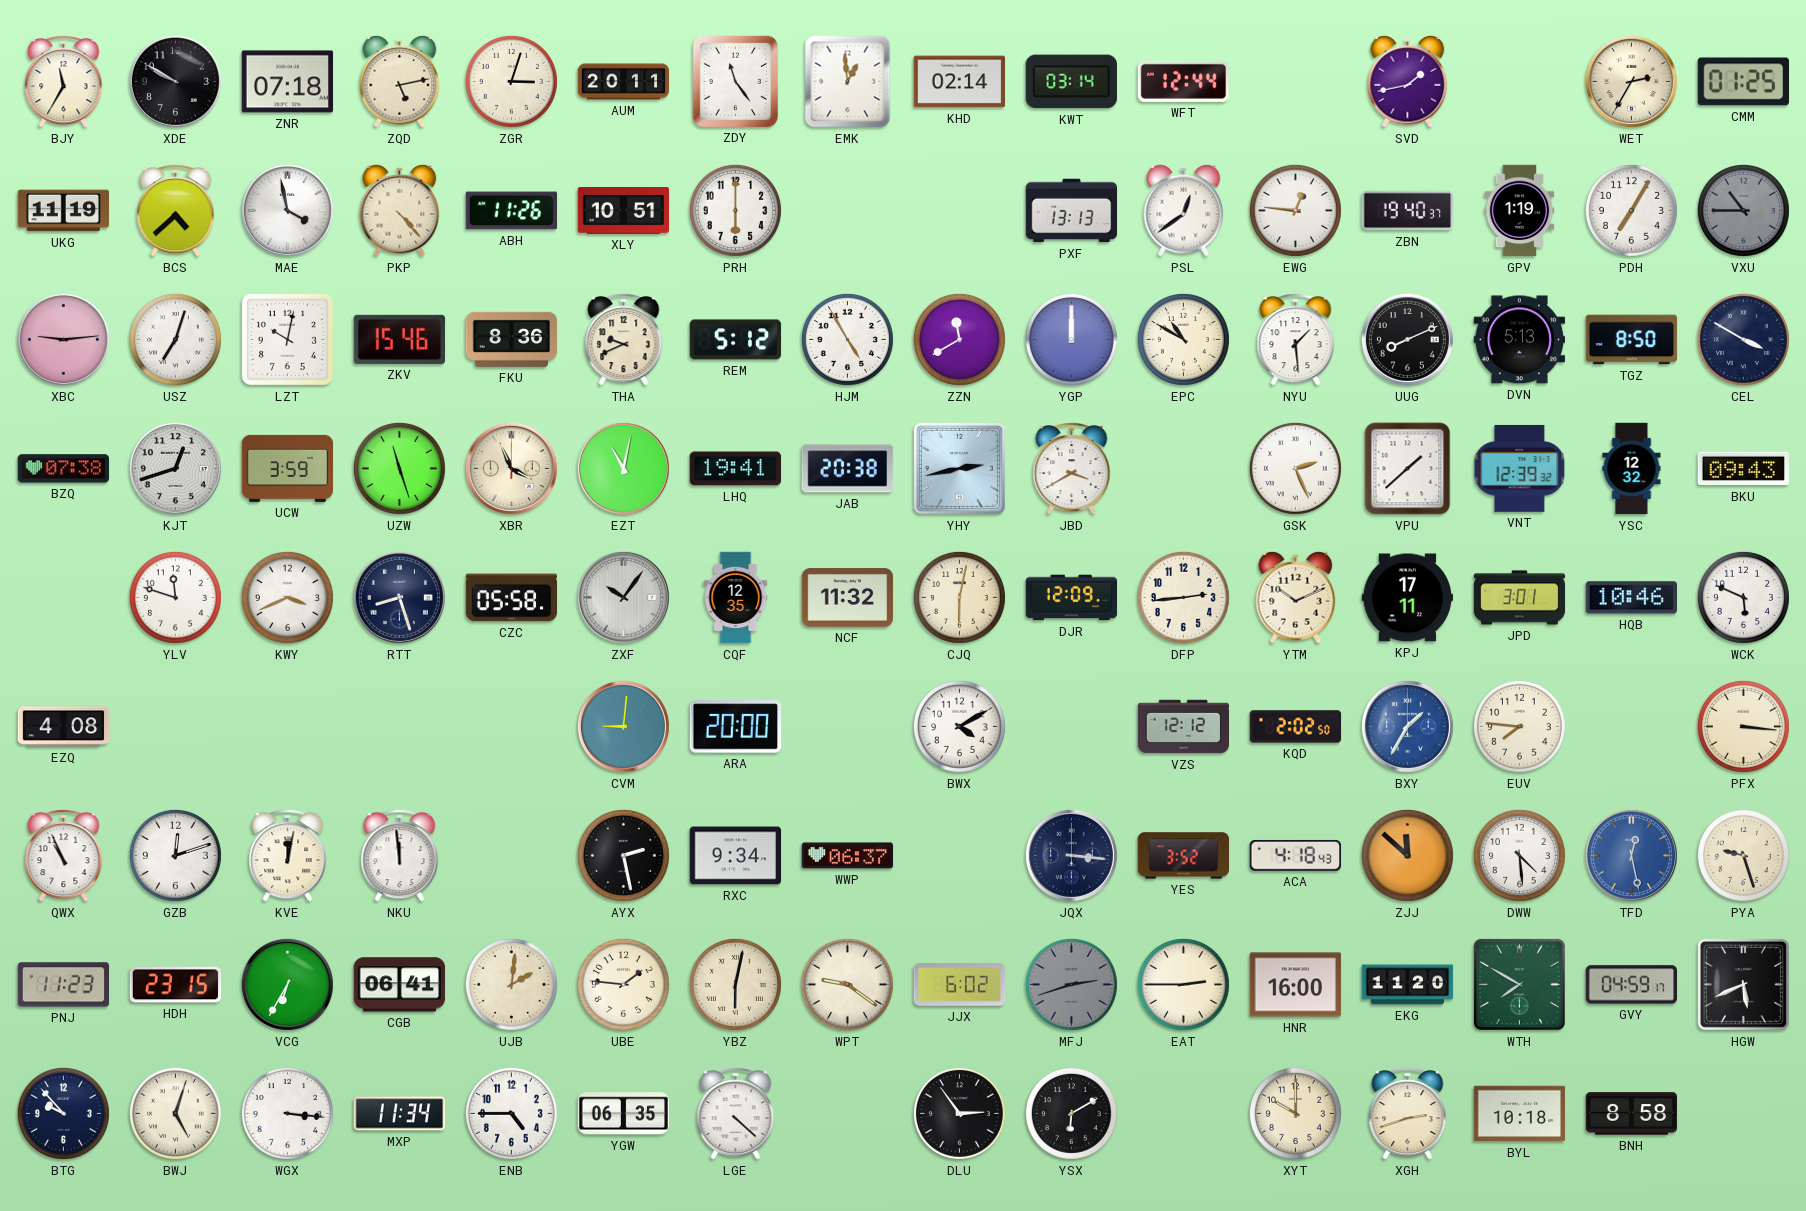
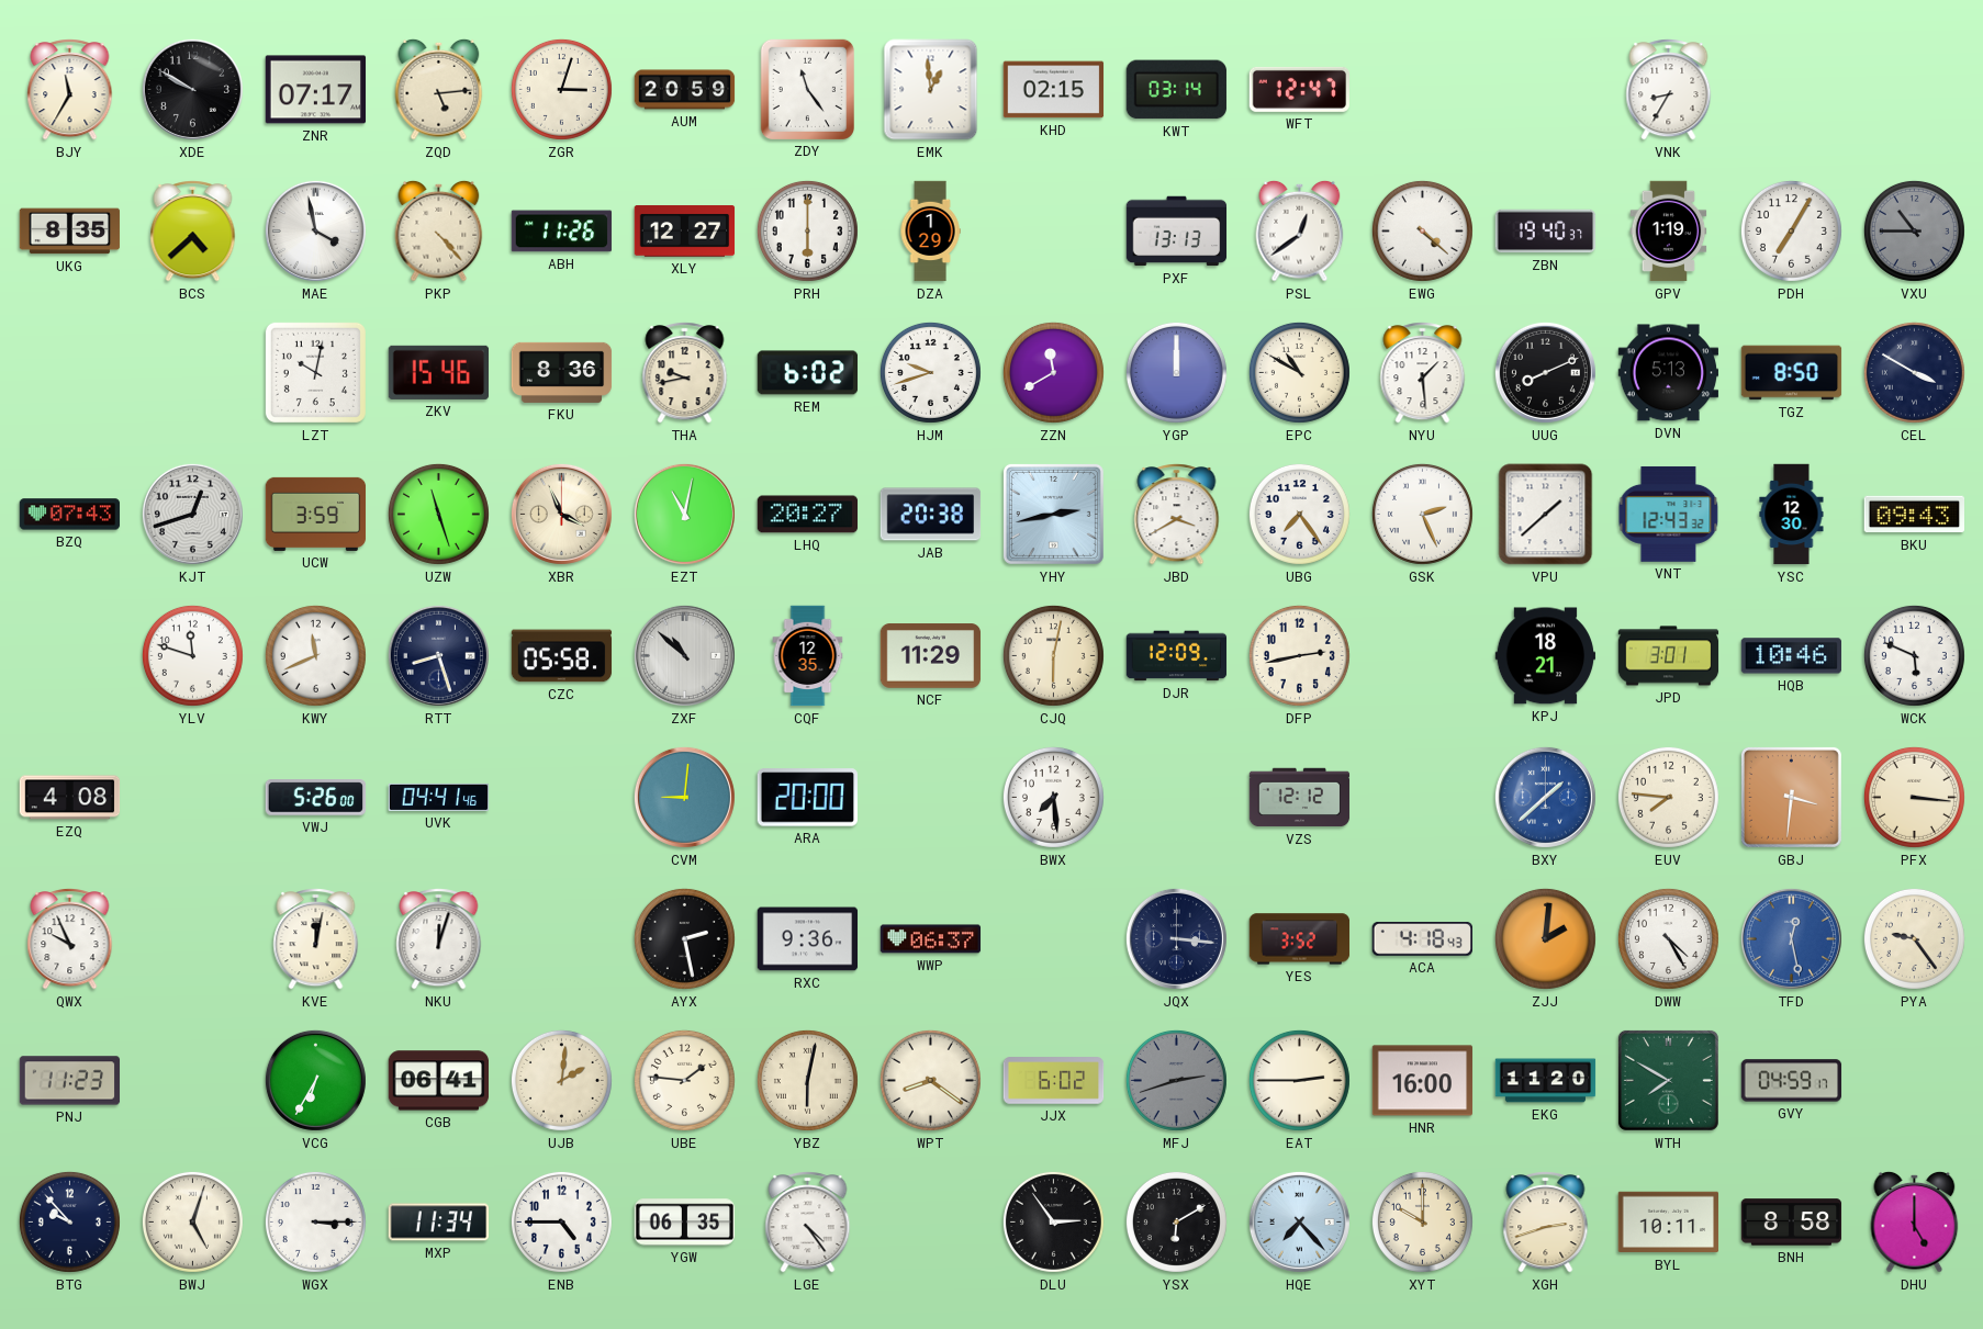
ZNR: 07:18 -> 07:17 (316, 90)
ZQD: 5:13 -> 5:14 (439, 89)
AUM: 20:11 -> 20:59 (685, 90)
KHD: 02:14 -> 02:15 (1054, 90)
WFT: 12:44 -> 12:47 (1299, 89)
SVD: 1:43 -> none (1408, 81)
VNK: none -> 8:35 (1669, 90)
WET: 2:35 -> none (1631, 81)
CMM: 01:25 -> none (1743, 82)
UKG: 11:19 -> 8:35 (70, 232)
XLY: 10:51 -> 12:27 (685, 232)
DZA: none -> 1:29 (930, 232)
EWG: 12:46 -> 4:22 (1422, 230)
XBC: 9:14 -> none (63, 339)
USZ: 7:03 -> none (175, 339)
THA: 9:41 -> 9:43 (685, 373)
REM: 5:12 -> 6:02 (808, 373)
HJM: 4:55 -> 9:42 (930, 372)
BZQ: 07:38 -> 07:43 (70, 515)
LHQ: 19:41 -> 20:27 (808, 515)
UBG: none -> 7:24 (1299, 514)
VNT: 12:39 -> 12:43 (1669, 514)
YSC: 12:32 -> 12:30 (1792, 515)
KWY: 3:41 -> 11:41 (315, 655)
ZXF: 10:06 -> 10:52 (684, 655)
NCF: 11:32 -> 11:29 (931, 656)
DFP: 2:44 -> 2:43 (1299, 655)
YTM: 10:11 -> none (1296, 597)
KPJ: 17:11 -> 18:21 (1546, 656)
VWJ: none -> 5:26 (316, 798)
UVK: none -> 04:41 (439, 797)
BWX: 4:10 -> 7:29 (1053, 797)
KQD: 2:02 -> none (1296, 727)
BXY: 1:35 -> 1:38 (1545, 797)
GBJ: none -> 3:31 (1791, 797)
QWX: 10:56 -> 9:56 (70, 939)
GZB: 12:12 -> none (175, 855)
NKU: 11:59 -> 12:03 (439, 939)
RXC: 9:34 -> 9:36 (808, 939)
ZJJ: 11:52 -> 2:01 (1545, 938)
DWW: 4:29 -> 4:25 (1668, 938)
PYA: 9:27 -> 9:24 (1914, 938)
HDH: 23:15 -> none (176, 985)
WPT: 9:21 -> 8:21 (930, 1080)
HGW: 5:41 -> none (1743, 984)
WGX: 3:16 -> 3:15 (315, 1221)
LGE: 4:22 -> 4:24 (808, 1223)
HQE: none -> 7:23 (1299, 1221)
BYL: 10:18 -> 10:11 (1669, 1223)
DHU: none -> 5:00 (1915, 1221)
